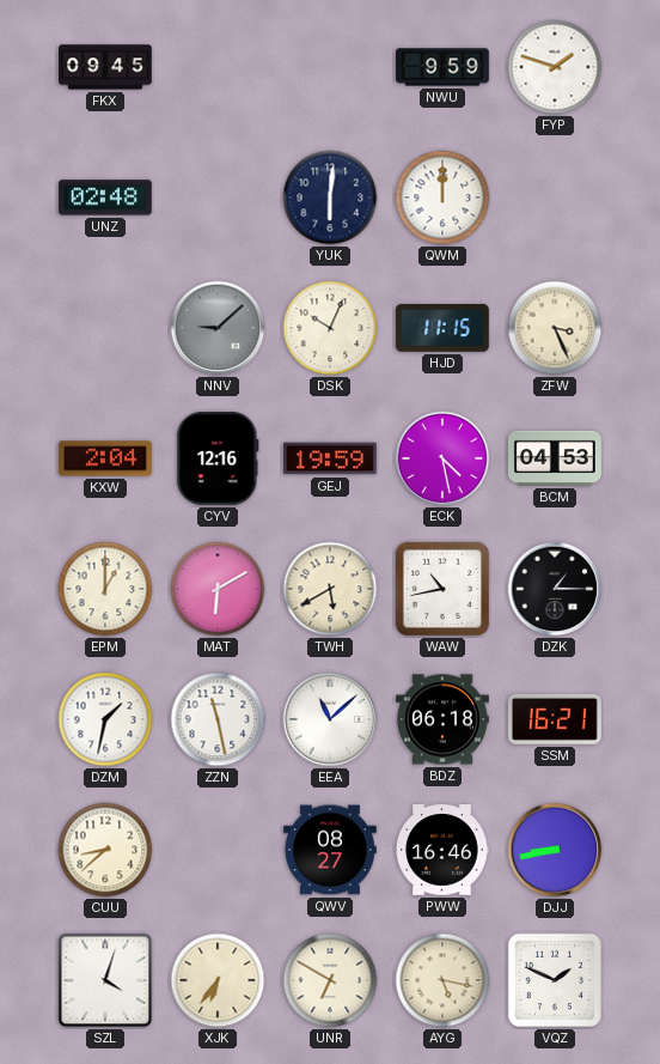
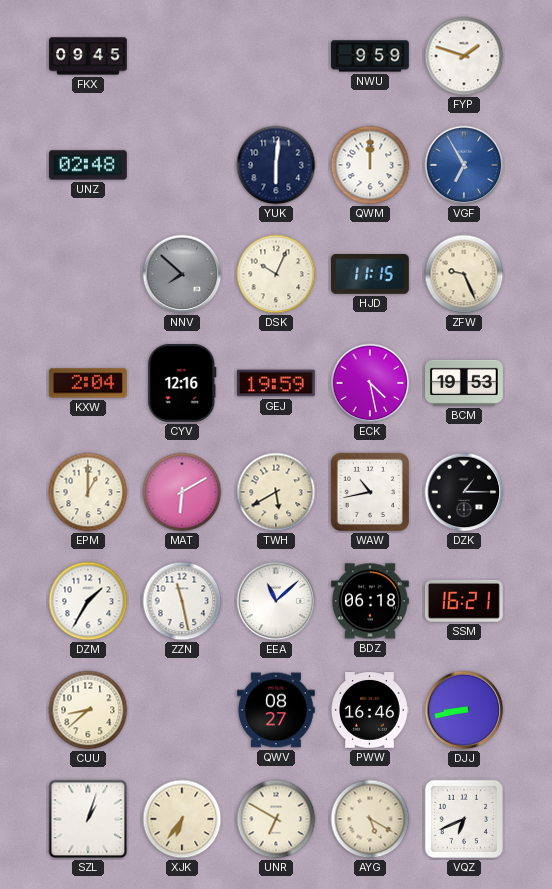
VGF: none -> 6:55 (464, 165)
NNV: 9:08 -> 7:52 (182, 274)
ZFW: 3:26 -> 9:26 (464, 274)
BCM: 04:53 -> 19:53 (465, 383)
DZM: 1:32 -> 1:35 (88, 601)
SZL: 4:03 -> 1:03 (88, 819)
AYG: 5:17 -> 5:20 (370, 819)
VQZ: 1:49 -> 6:41 (464, 819)
